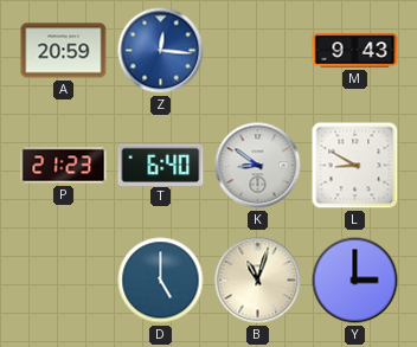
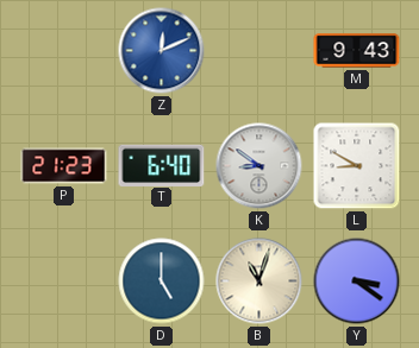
A: 20:59 -> none (64, 51)
Z: 12:16 -> 12:11 (162, 51)
Y: 3:00 -> 3:21 (357, 281)
